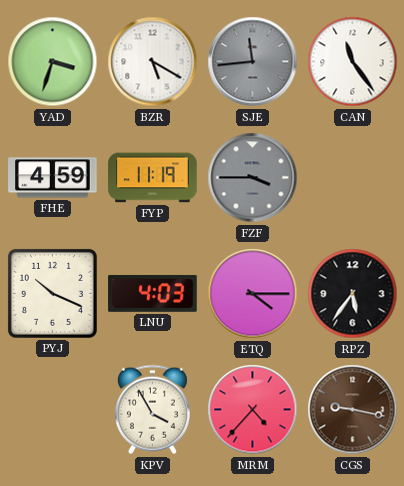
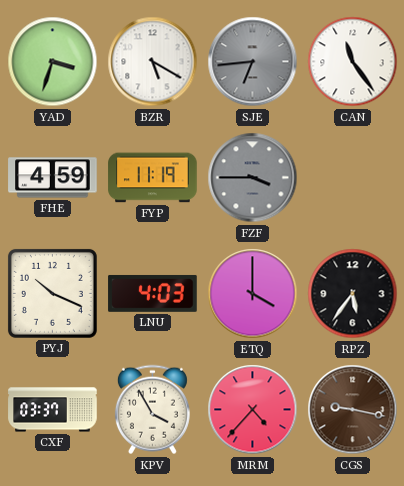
SJE: 11:44 -> 6:44 (253, 62)
ETQ: 4:15 -> 4:00 (253, 294)
CXF: none -> 03:37 (53, 410)
